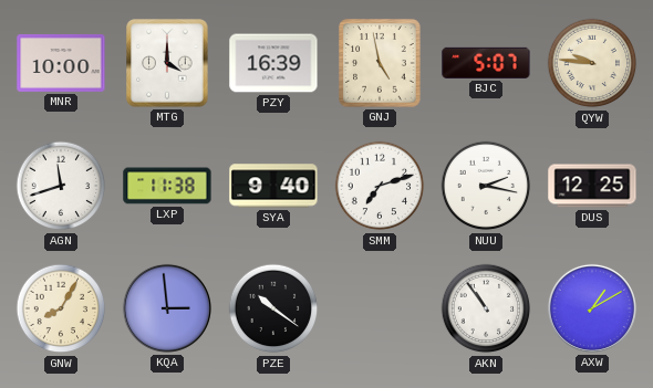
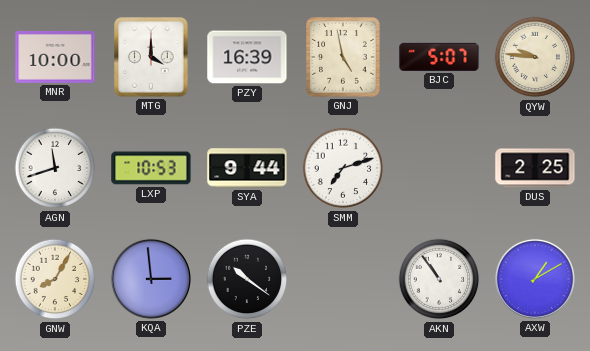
LXP: 11:38 -> 10:53 (151, 168)
SYA: 9:40 -> 9:44 (247, 168)
NUU: 2:17 -> none (486, 186)
DUS: 12:25 -> 2:25 (535, 168)
